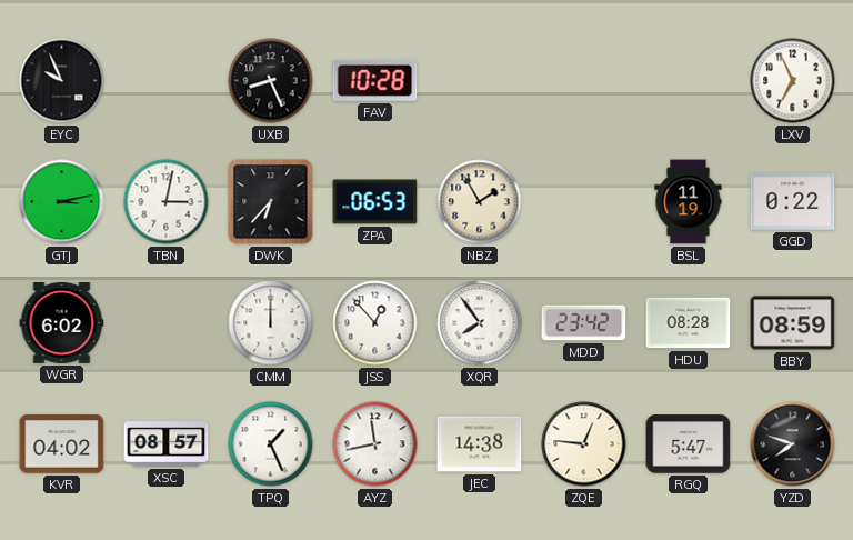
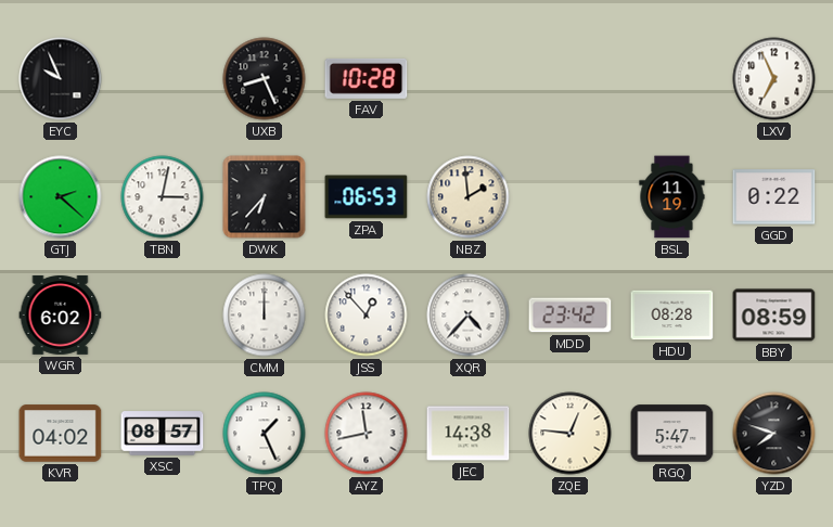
GTJ: 3:13 -> 2:22 (61, 197)
NBZ: 1:55 -> 1:59 (469, 197)
XQR: 7:54 -> 4:37 (469, 316)
